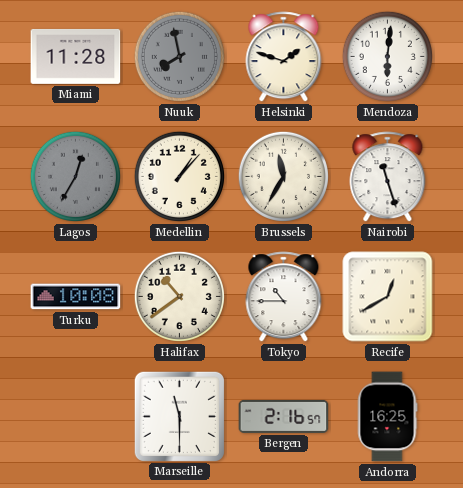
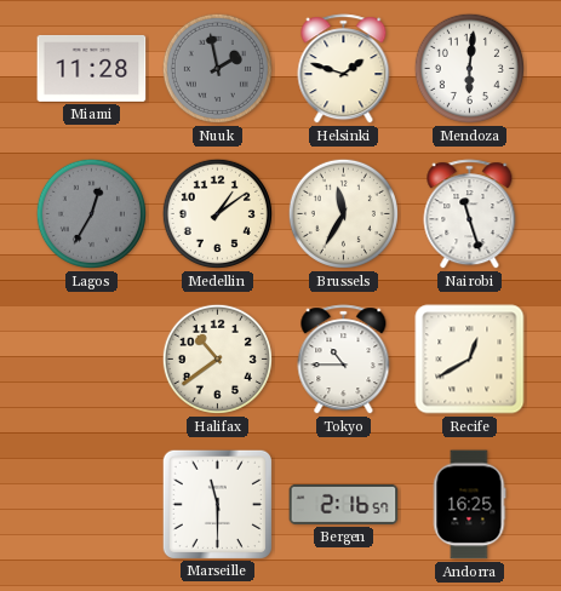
Nuuk: 7:58 -> 1:58 (217, 68)
Medellin: 1:07 -> 1:09 (217, 213)
Turku: 10:08 -> none (76, 297)
